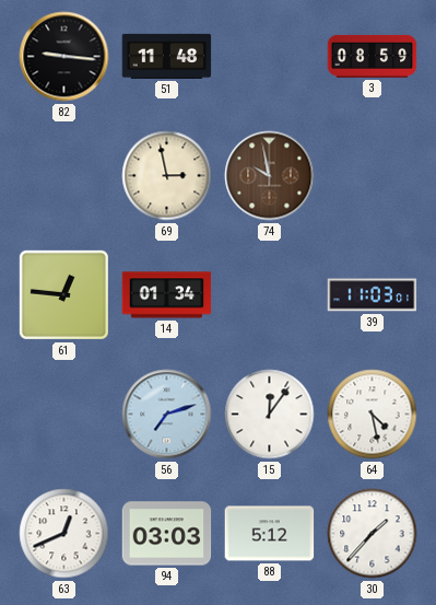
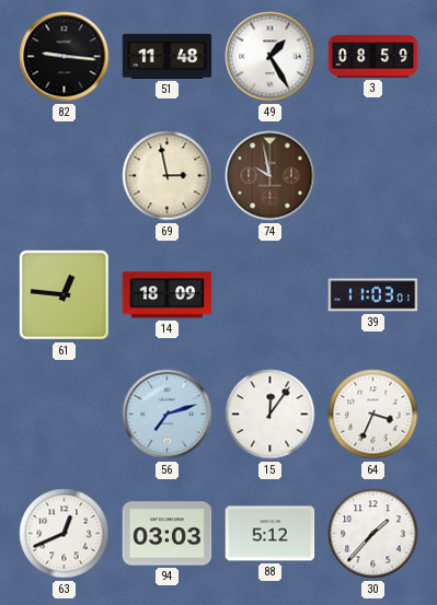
49: none -> 1:25 (271, 57)
14: 01:34 -> 18:09 (168, 295)
64: 4:28 -> 3:34 (373, 415)
